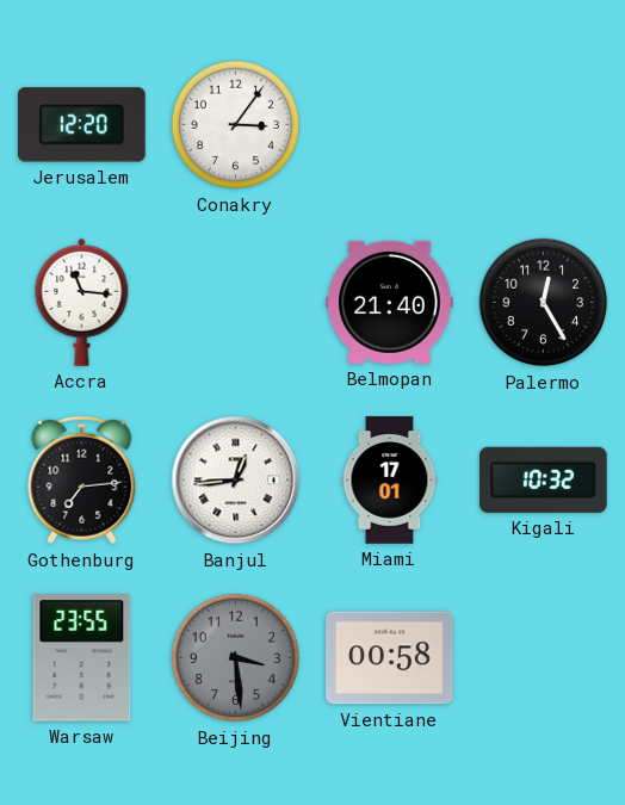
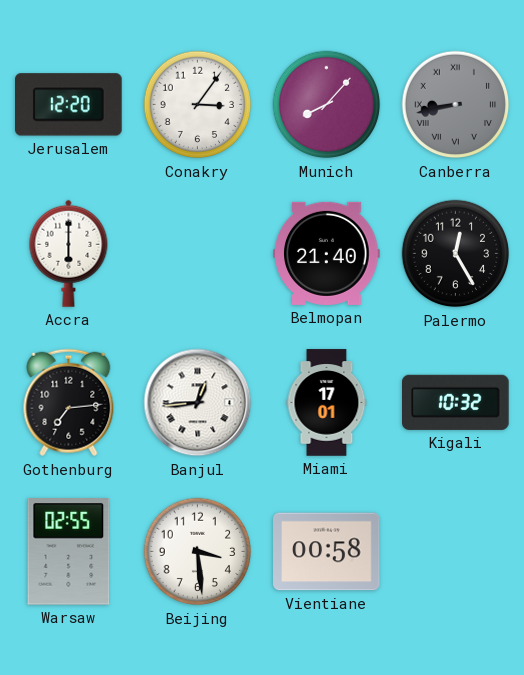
Munich: none -> 8:07 (327, 105)
Canberra: none -> 8:43 (456, 105)
Accra: 11:16 -> 6:00 (69, 253)
Warsaw: 23:55 -> 02:55 (69, 552)
Beijing dial: grey -> white (198, 552)
